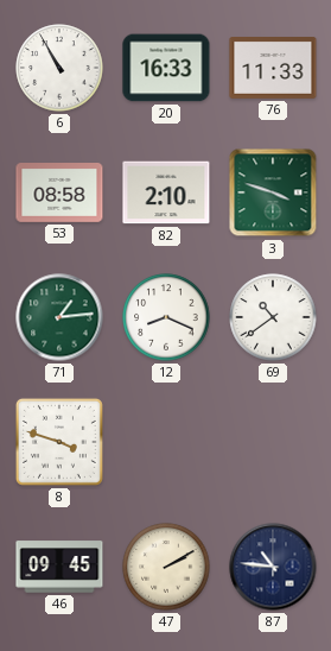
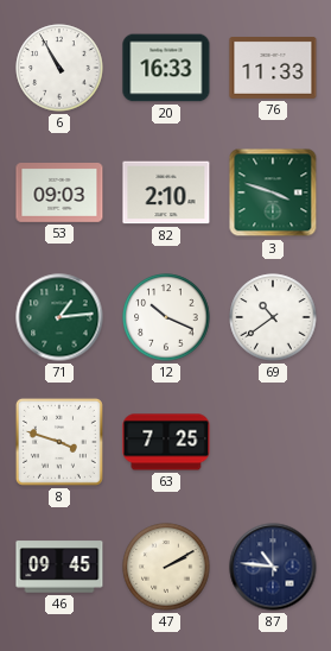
53: 08:58 -> 09:03 (59, 194)
12: 8:19 -> 10:19 (166, 317)
63: none -> 7:25 (166, 442)
